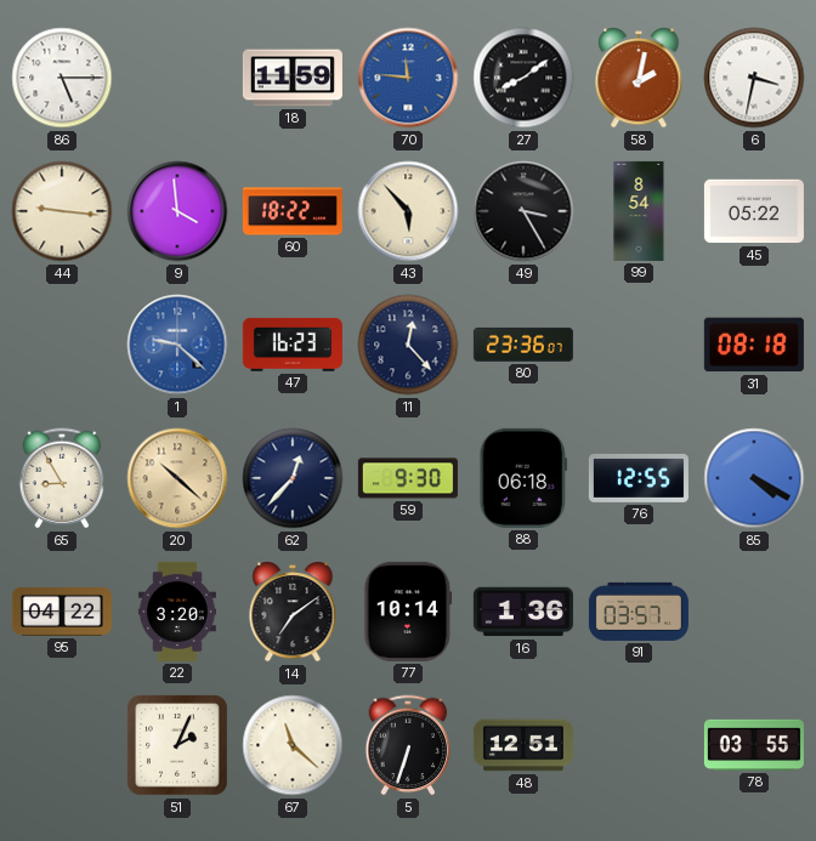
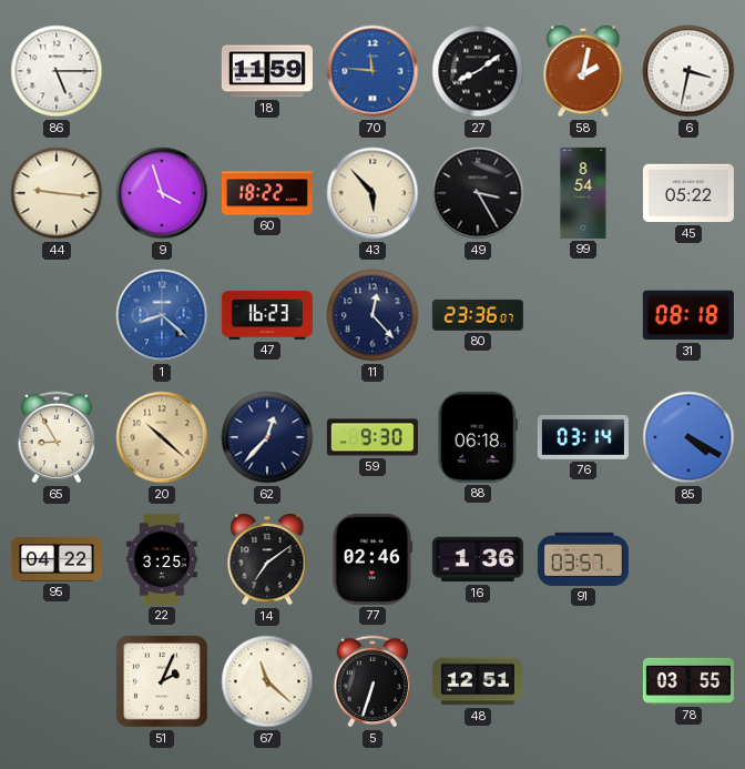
9: 3:59 -> 3:57 (162, 193)
1: 9:22 -> 8:22 (162, 315)
76: 12:55 -> 03:14 (583, 437)
22: 3:20 -> 3:25 (162, 559)
77: 10:14 -> 02:46 (372, 559)
